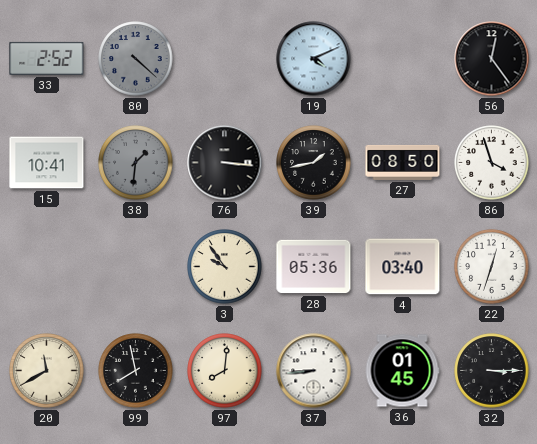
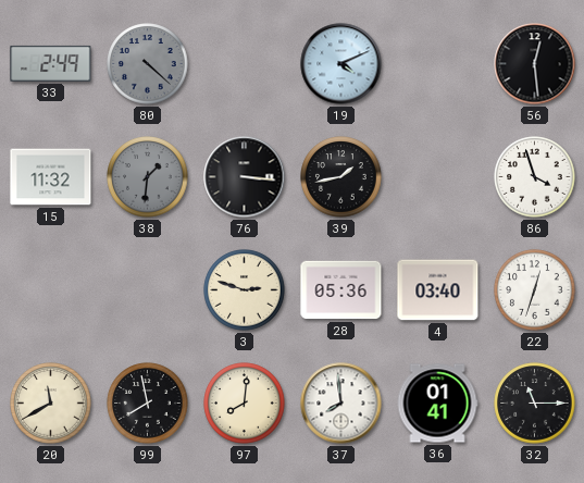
33: 2:52 -> 2:49 (51, 63)
56: 12:24 -> 12:29 (535, 64)
15: 10:41 -> 11:32 (51, 177)
27: 08:50 -> none (403, 162)
3: 9:54 -> 2:48 (245, 290)
37: 8:44 -> 7:59 (341, 404)
36: 01:45 -> 01:41 (437, 404)
32: 3:15 -> 11:15 (535, 404)
